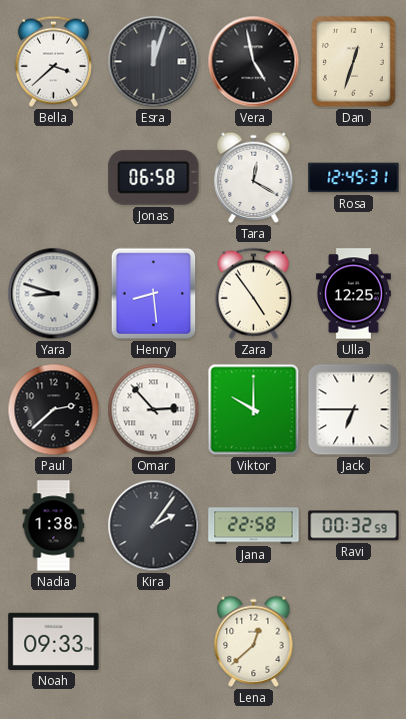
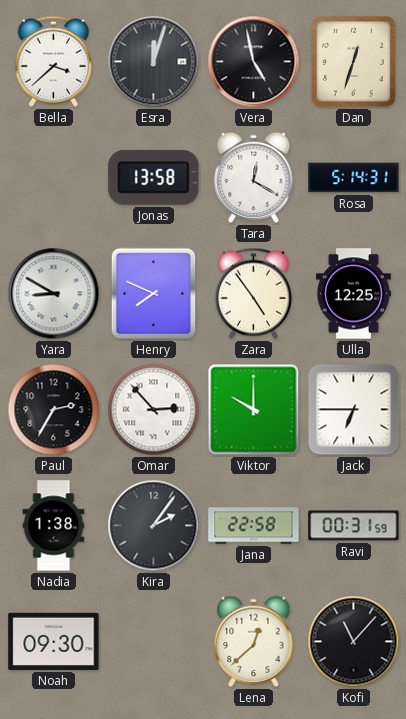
Jonas: 06:58 -> 13:58 (154, 177)
Rosa: 12:45 -> 5:14 (354, 178)
Yara: 8:48 -> 8:50 (54, 294)
Henry: 8:29 -> 7:49 (154, 294)
Paul: 2:38 -> 2:35 (54, 410)
Ravi: 00:32 -> 00:31 (354, 526)
Noah: 09:33 -> 09:30 (54, 641)
Kofi: none -> 11:07 (354, 642)
